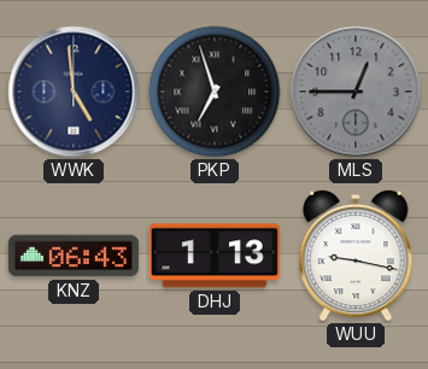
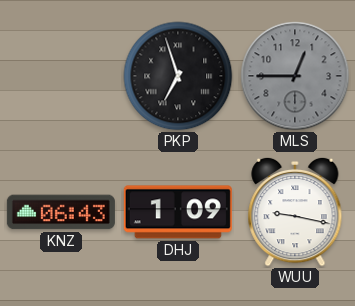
WWK: 4:59 -> none (74, 92)
DHJ: 1:13 -> 1:09 (178, 212)
